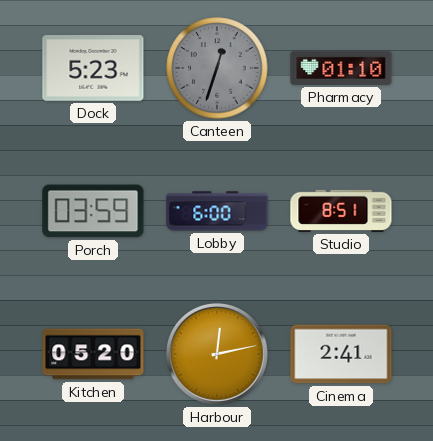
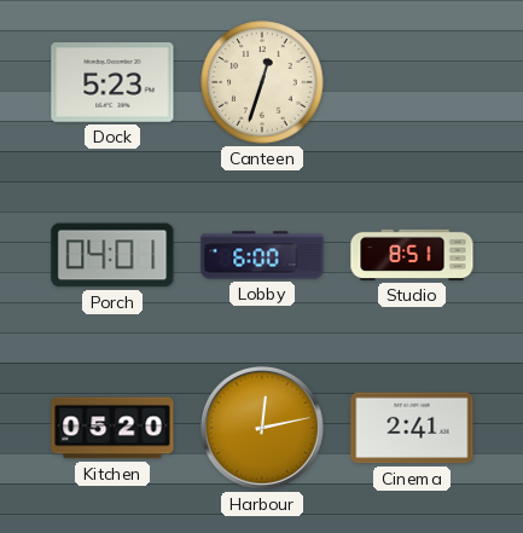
Canteen dial: grey -> cream (262, 82)
Pharmacy: 01:10 -> none (341, 68)
Porch: 03:59 -> 04:01 (112, 255)
